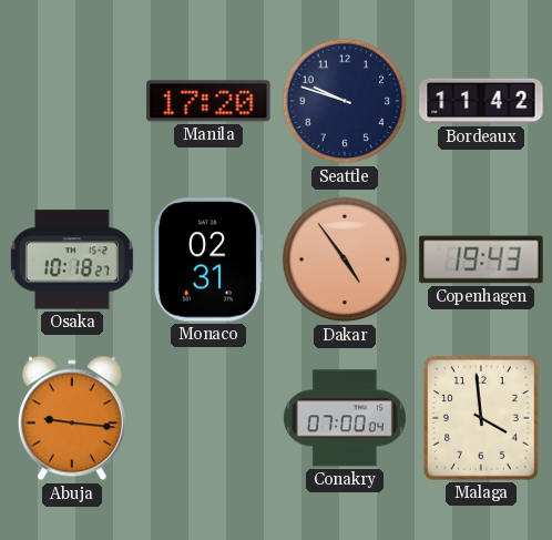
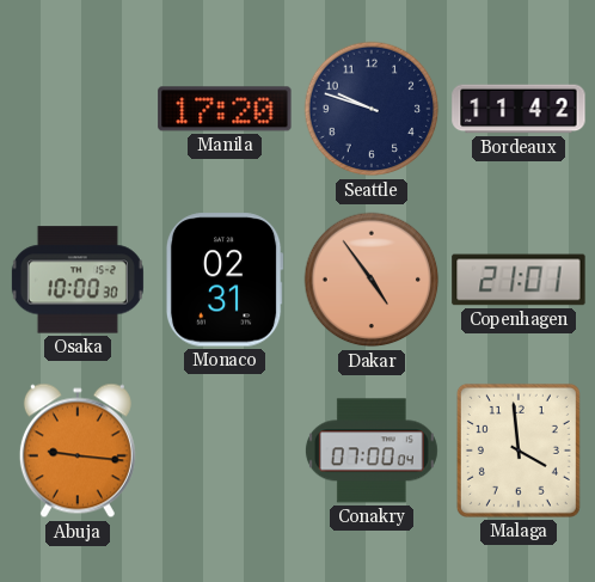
Osaka: 10:18 -> 10:00 (78, 280)
Copenhagen: 19:43 -> 21:01 (519, 280)
